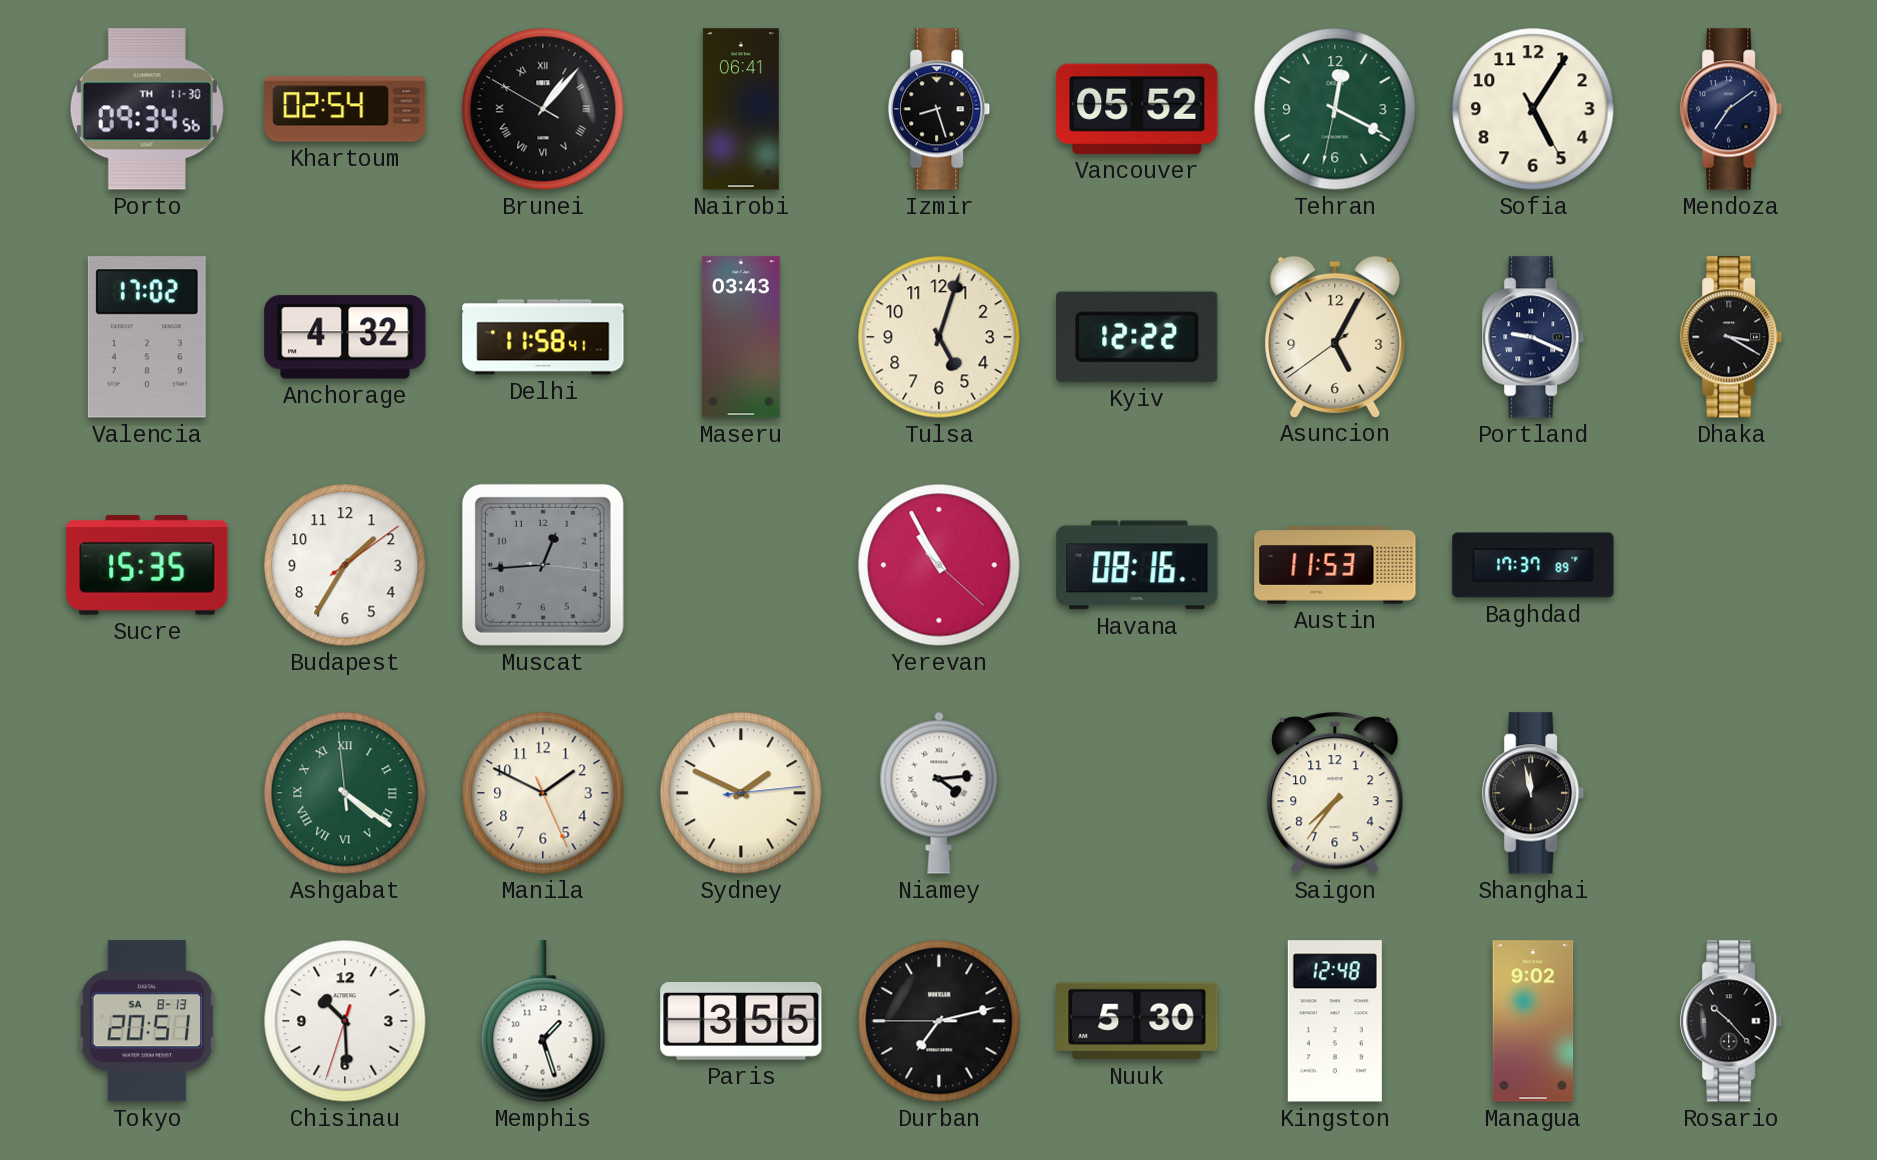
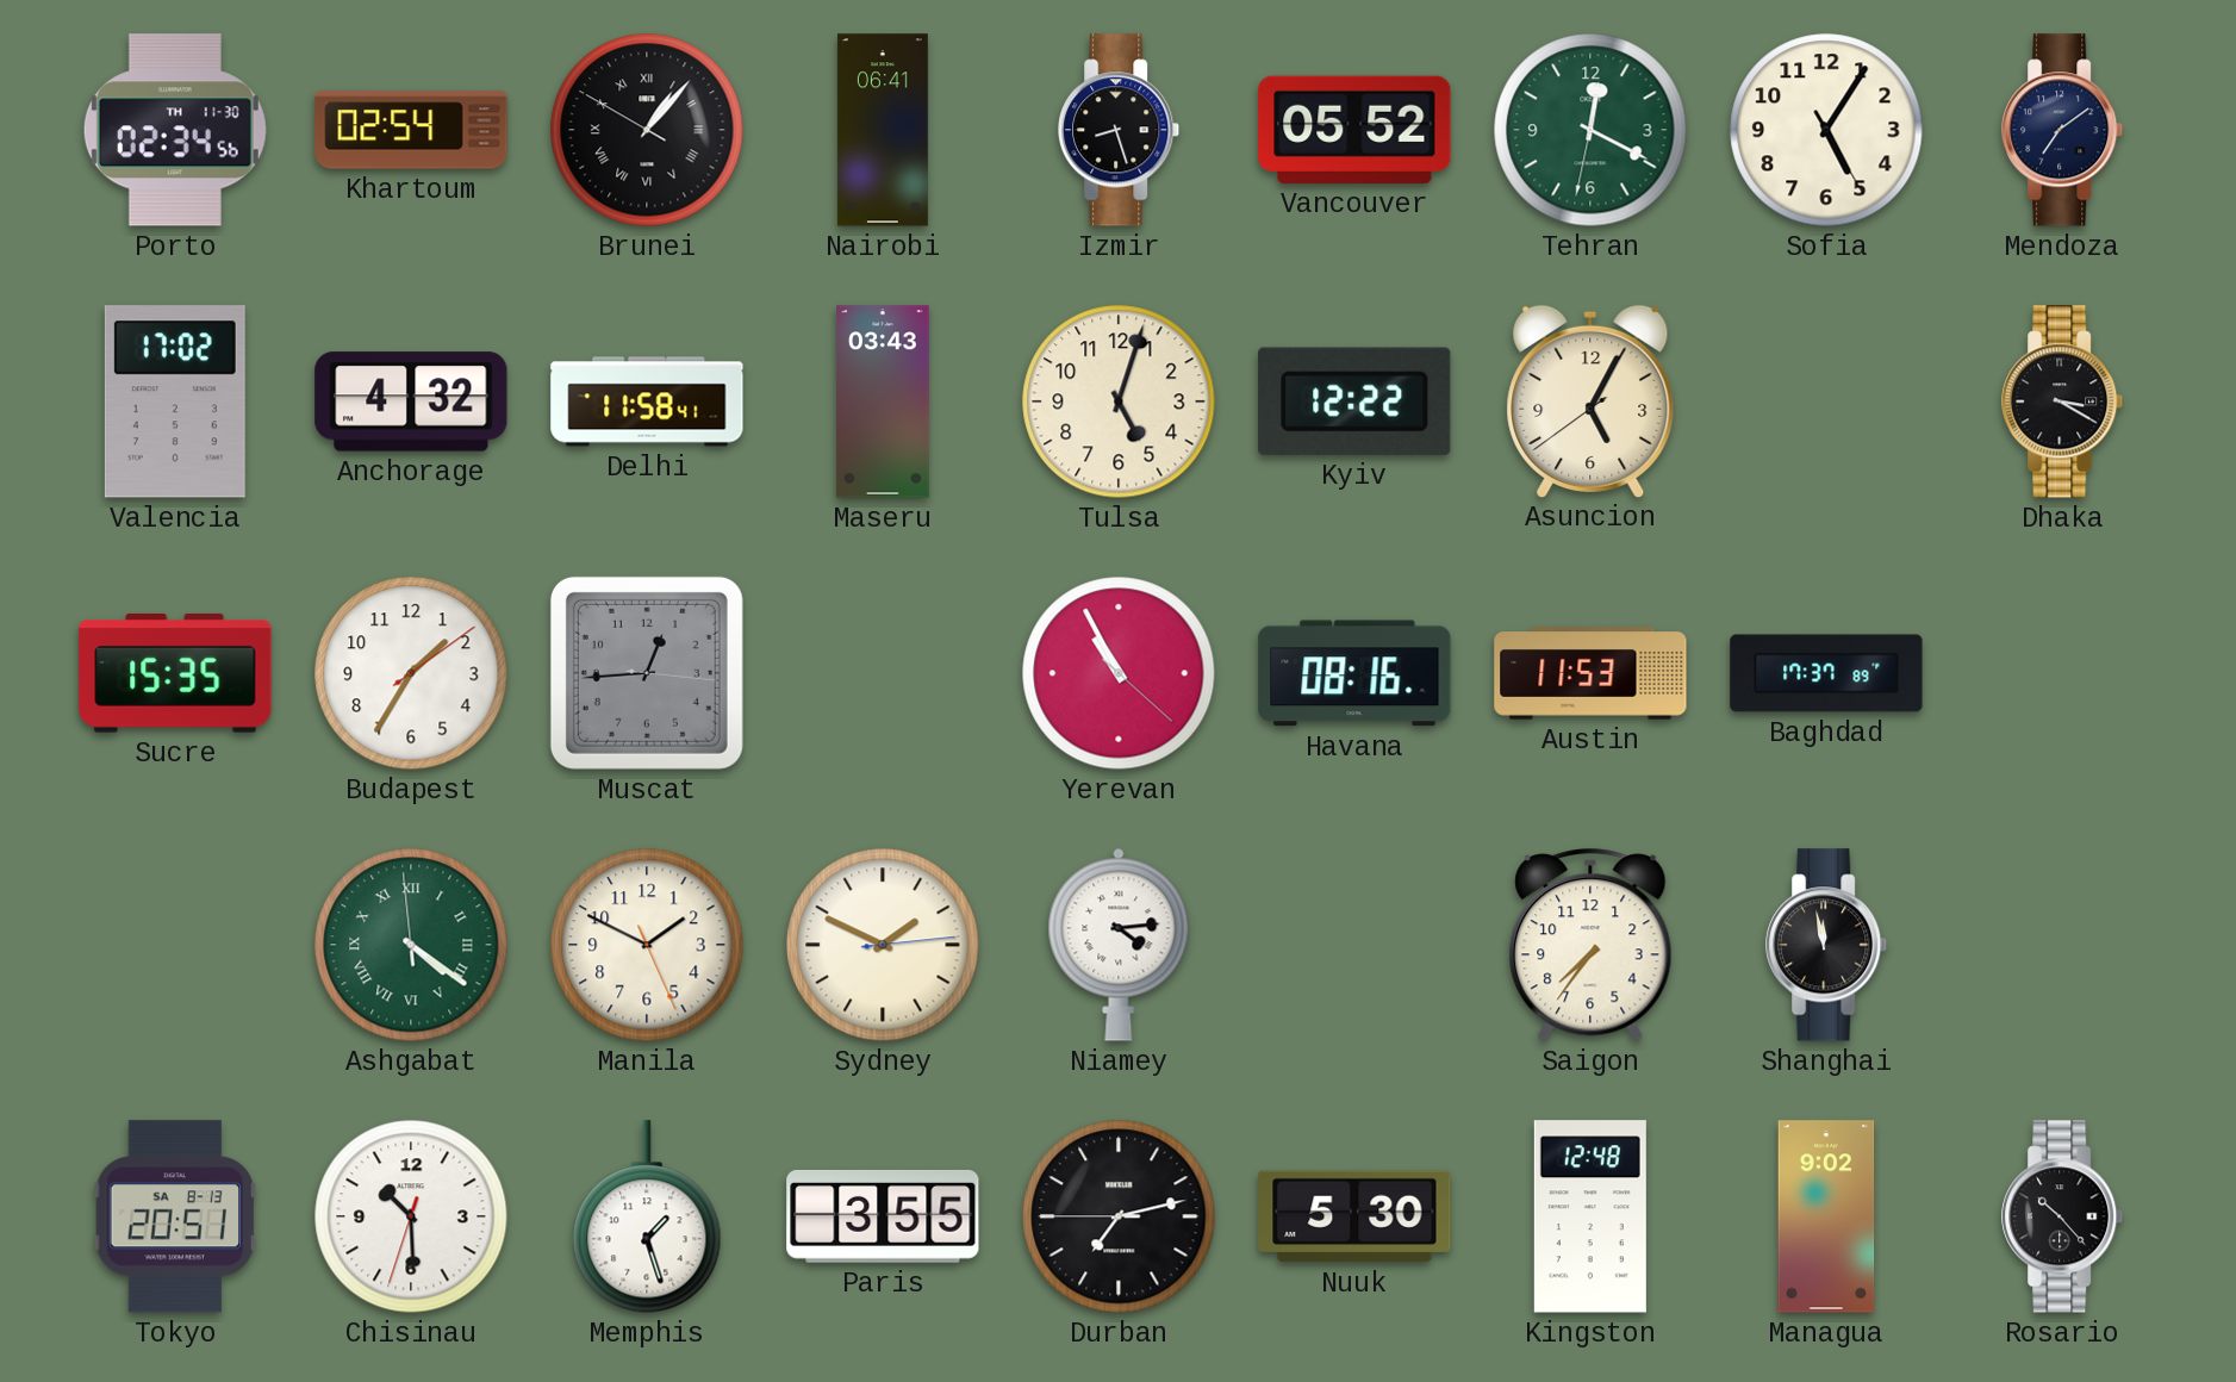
Porto: 09:34 -> 02:34 (175, 130)
Portland: 9:19 -> none (1534, 337)
